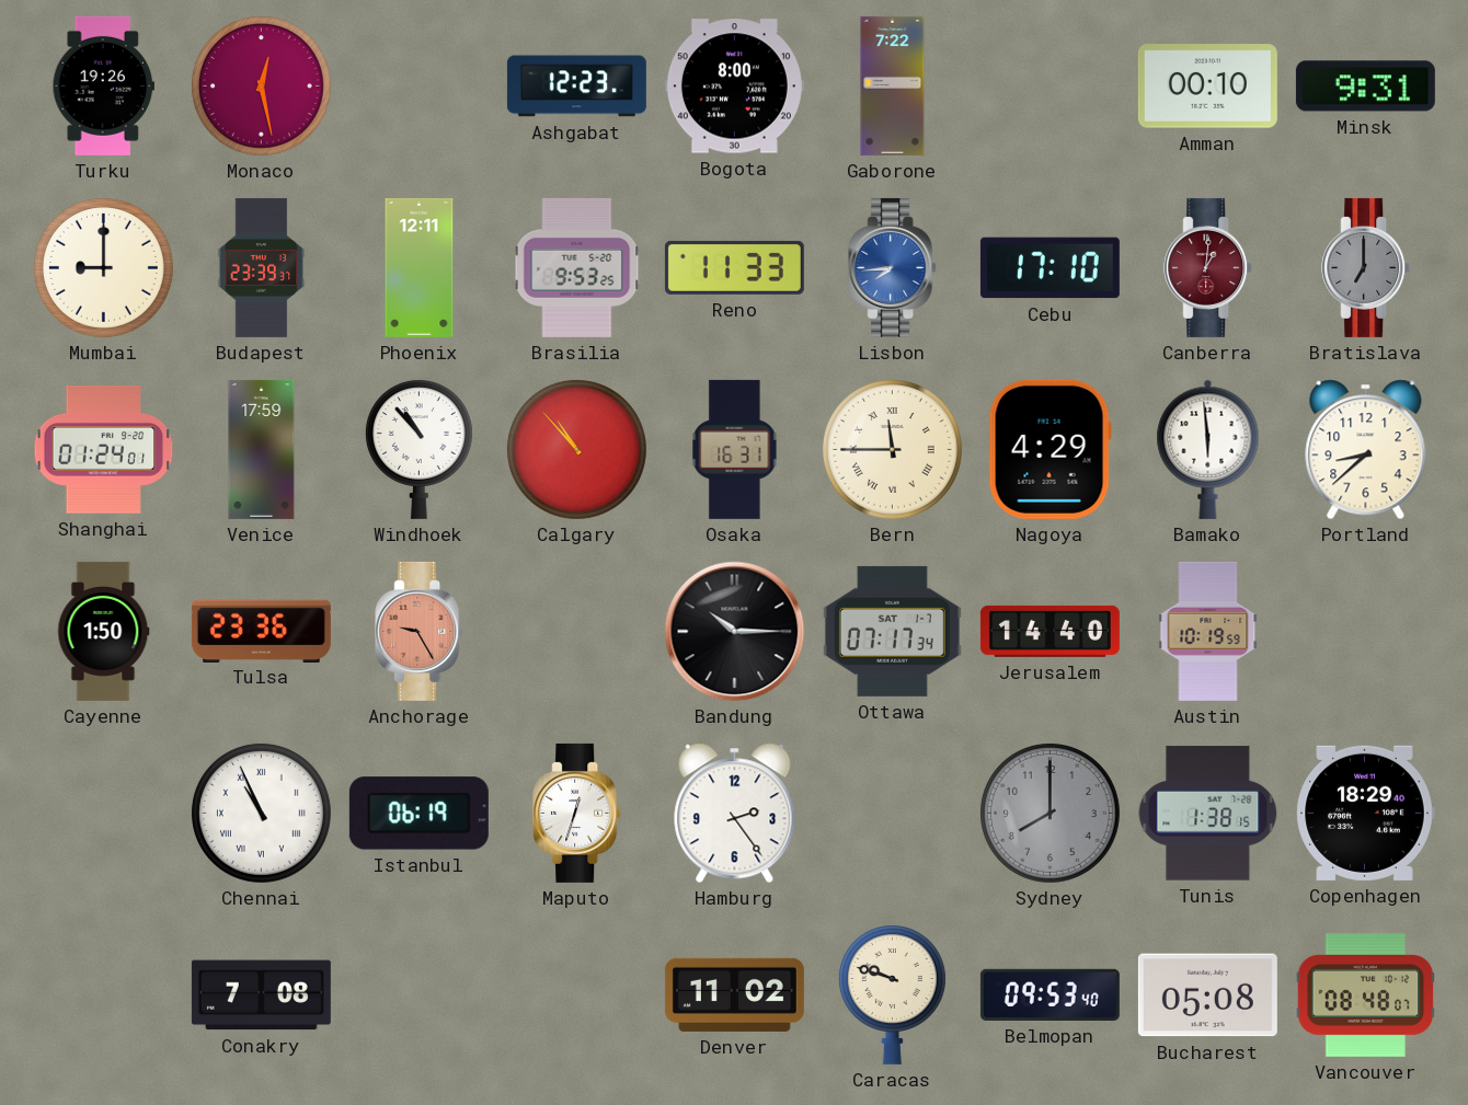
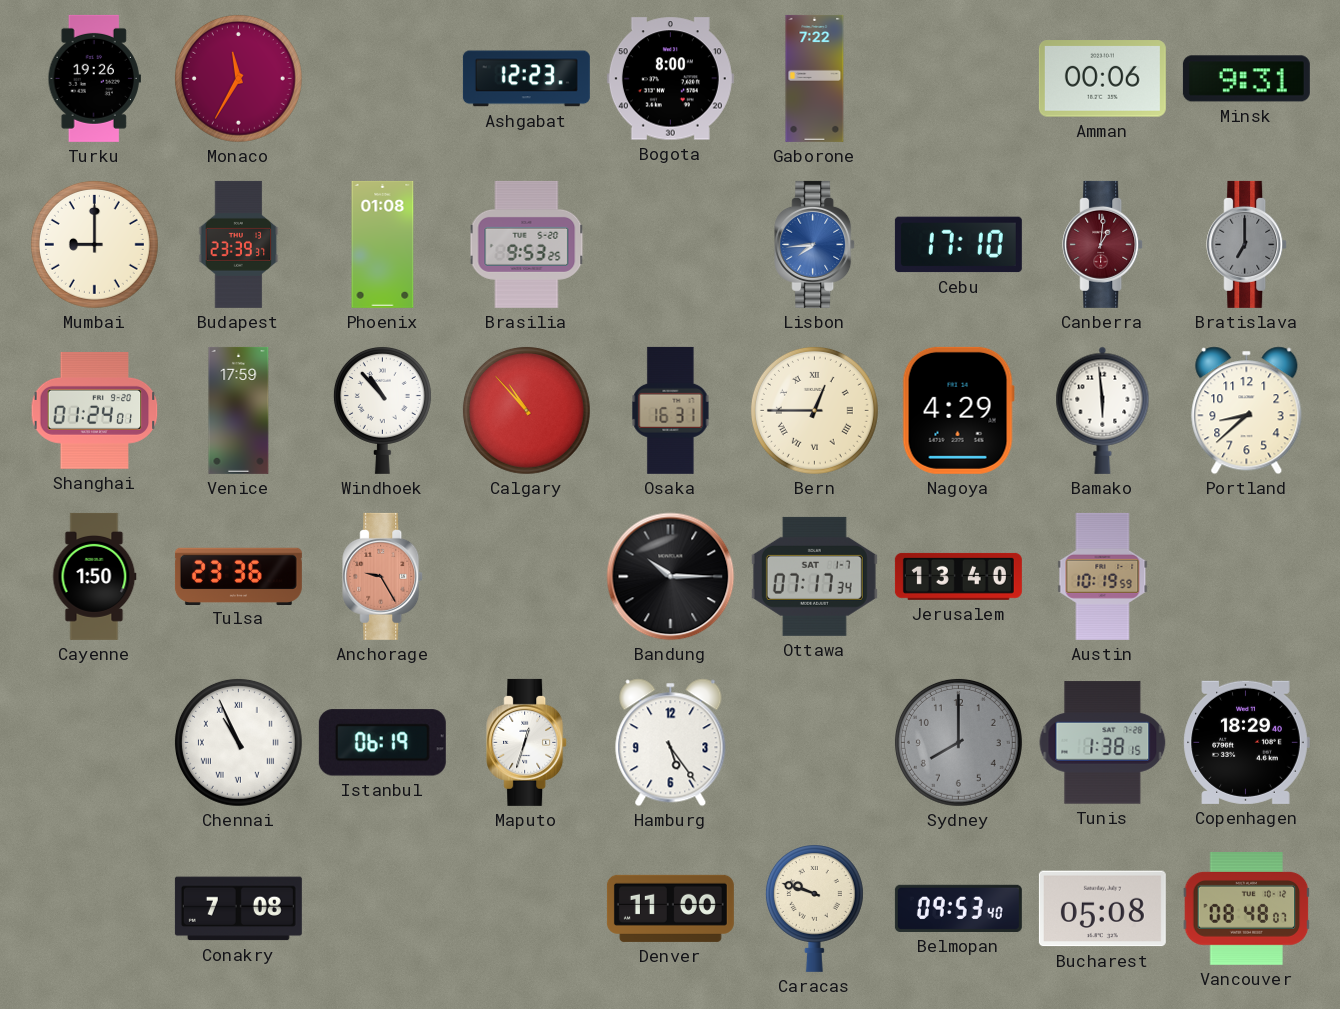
Monaco: 12:28 -> 11:35 (238, 78)
Amman: 00:10 -> 00:06 (1102, 79)
Phoenix: 12:11 -> 01:08 (383, 244)
Reno: 11:33 -> none (734, 267)
Bern: 11:45 -> 12:45 (814, 410)
Jerusalem: 14:40 -> 13:40 (958, 576)
Hamburg: 2:24 -> 5:24 (671, 743)
Denver: 11:02 -> 11:00 (670, 908)
